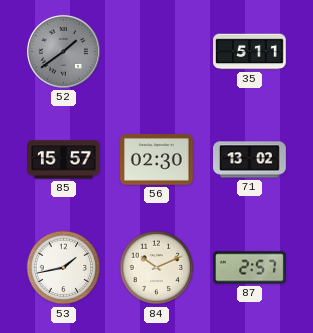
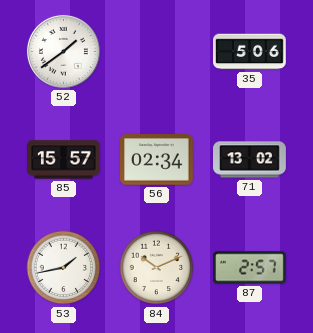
52 dial: grey -> white (63, 51)
35: 5:11 -> 5:06 (250, 52)
56: 02:30 -> 02:34 (157, 160)
